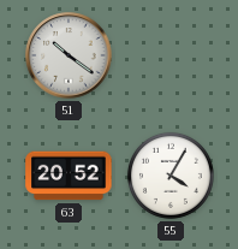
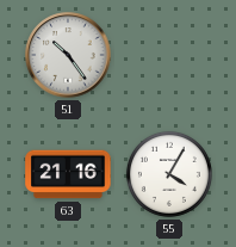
51: 10:21 -> 10:24 (68, 55)
63: 20:52 -> 21:16 (68, 174)
